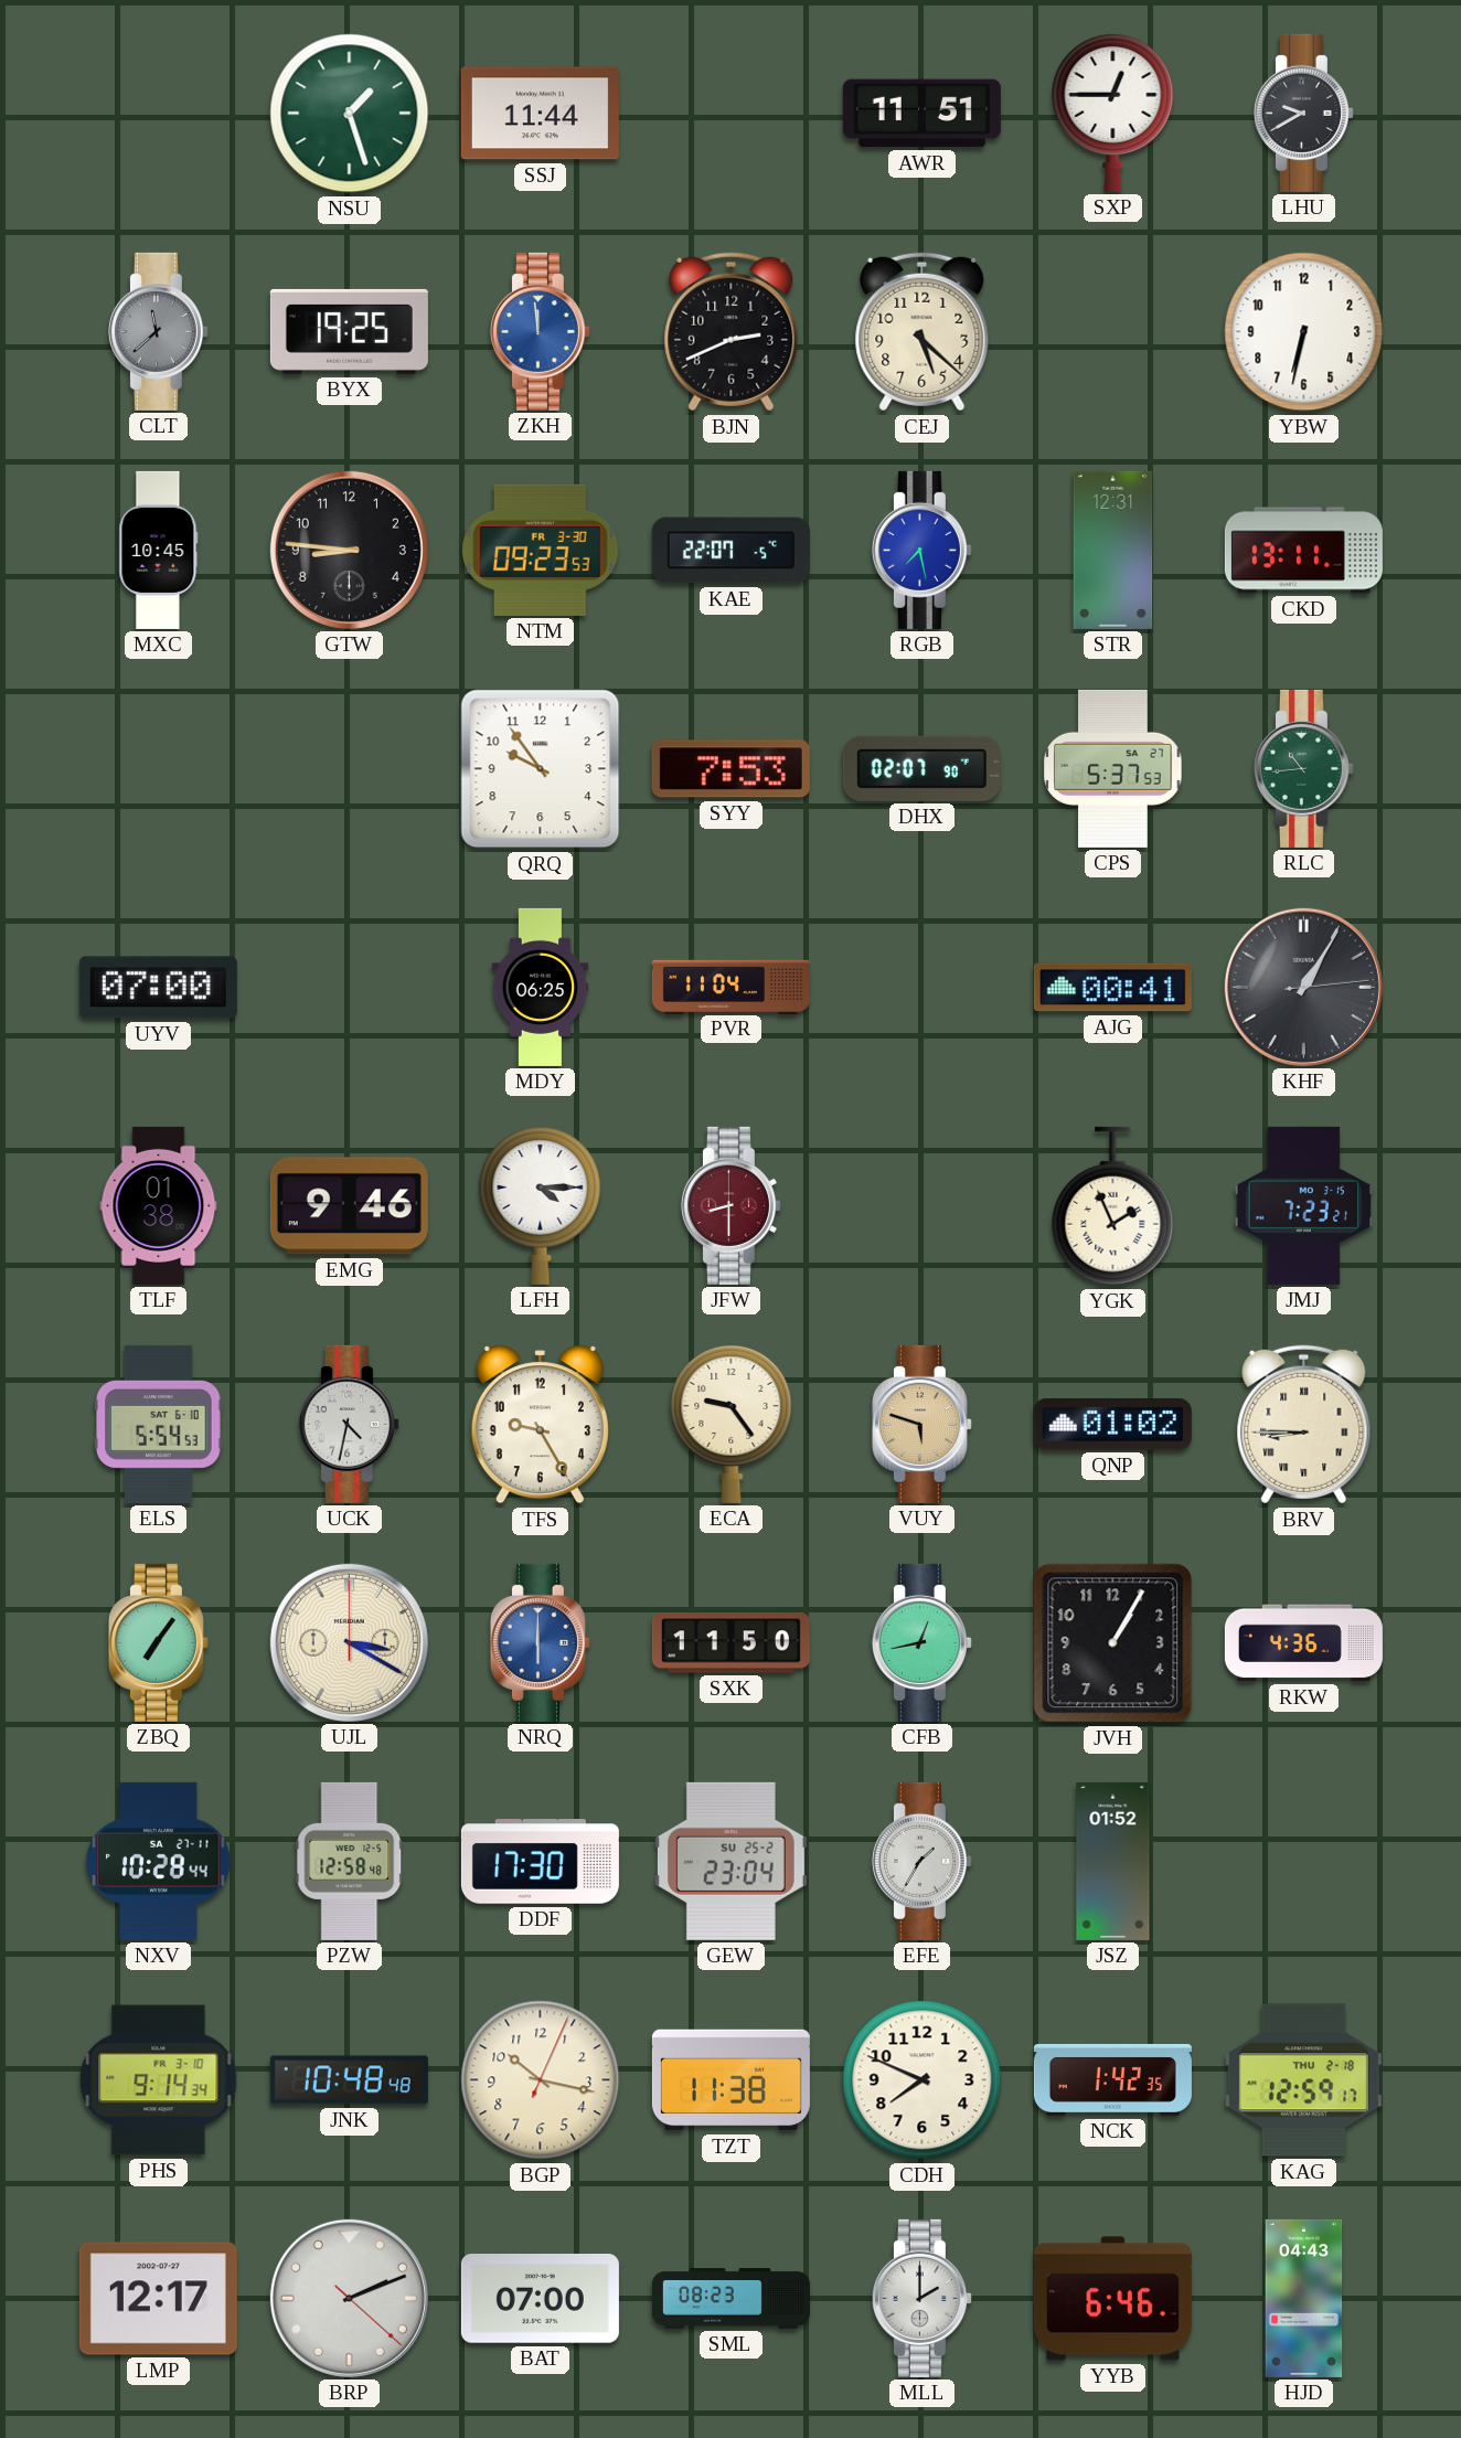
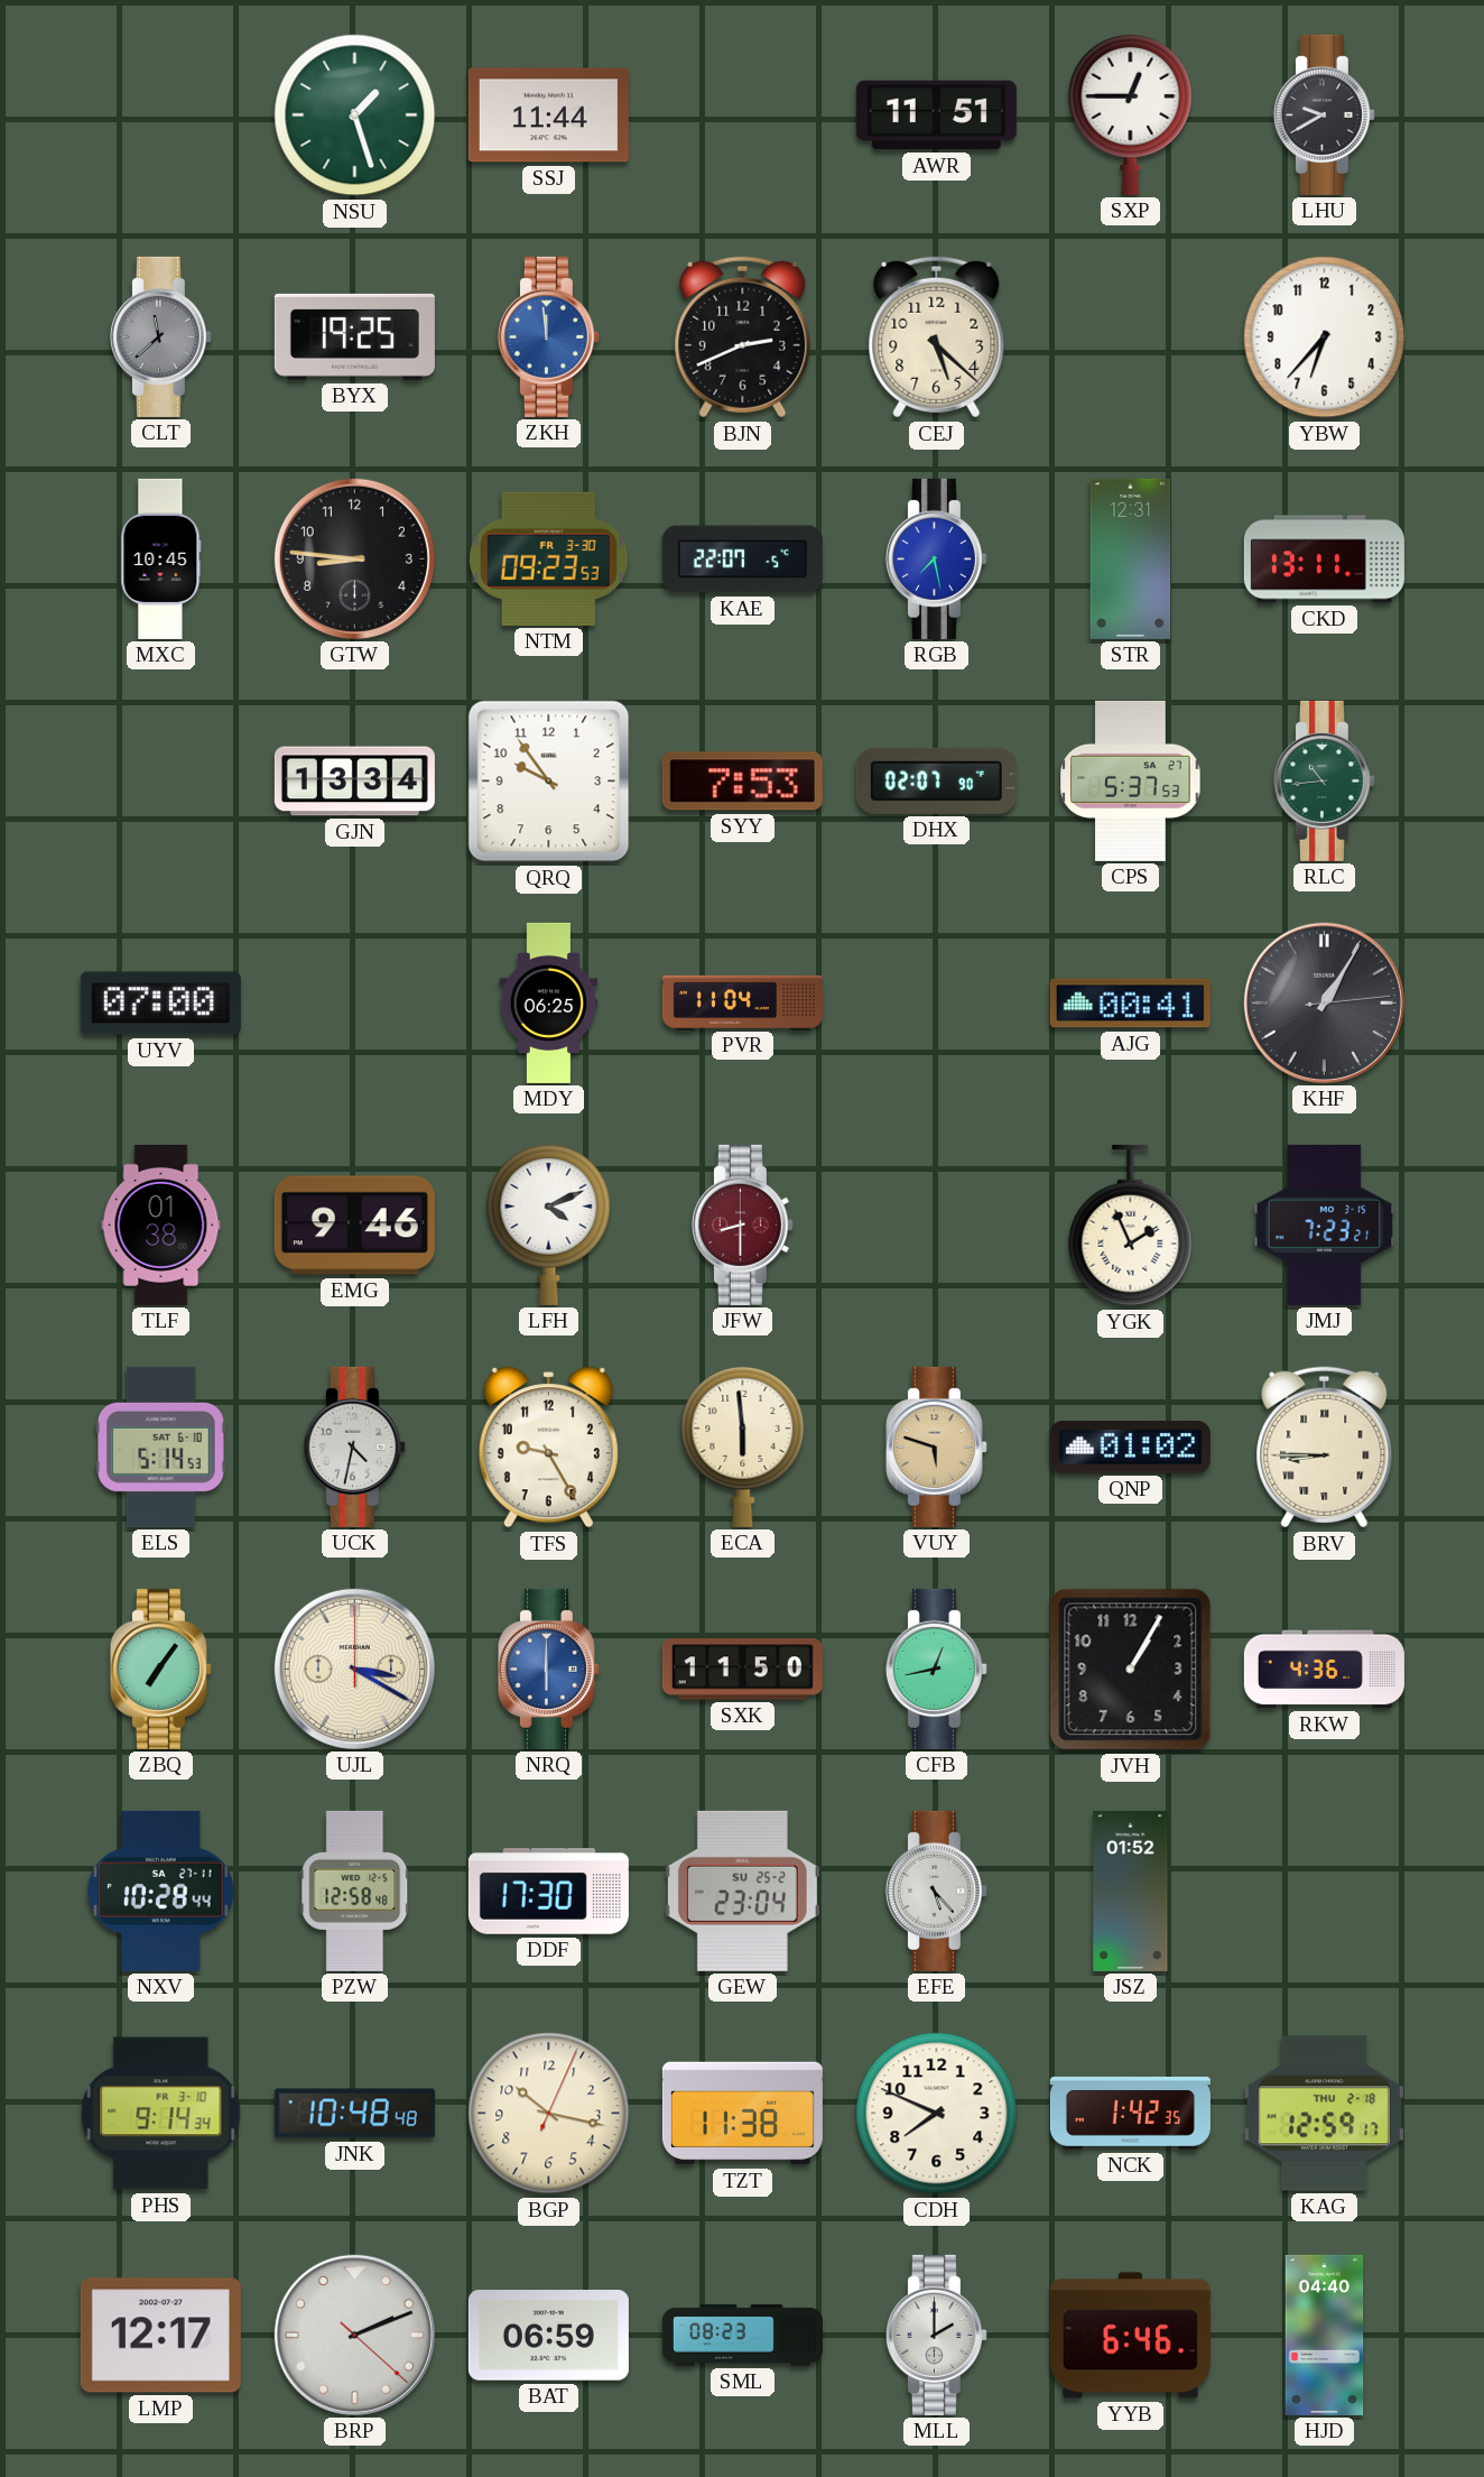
YBW: 6:32 -> 6:37 (1325, 338)
GJN: none -> 13:34 (354, 782)
LFH: 4:15 -> 4:11 (549, 1224)
ELS: 5:54 -> 5:14 (161, 1447)
ECA: 9:24 -> 5:59 (743, 1447)
EFE: 1:35 -> 5:23 (936, 1891)
BAT: 07:00 -> 06:59 (548, 2336)
HJD: 04:43 -> 04:40 (1325, 2335)
